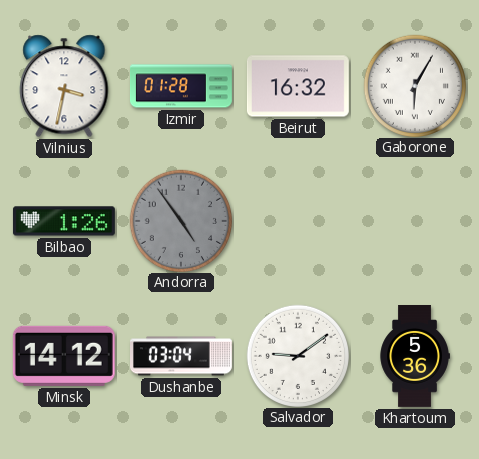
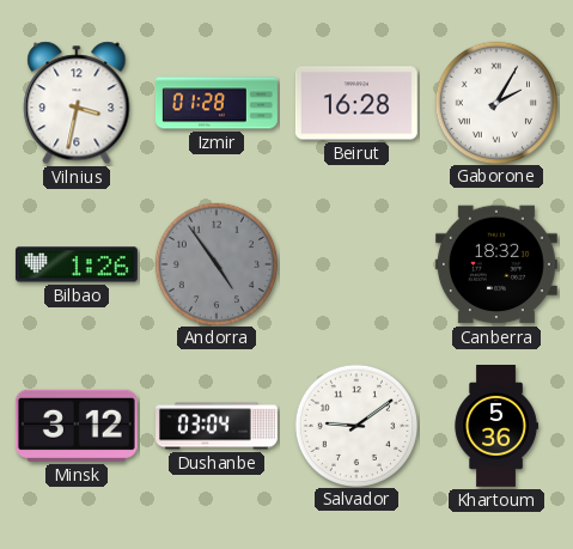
Beirut: 16:32 -> 16:28 (356, 103)
Gaborone: 6:05 -> 2:05 (495, 102)
Canberra: none -> 18:32 (496, 264)
Minsk: 14:12 -> 3:12 (77, 426)
